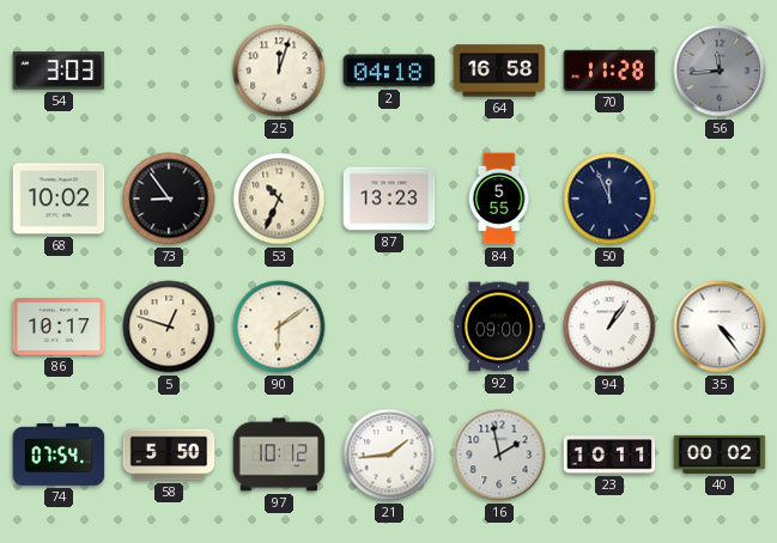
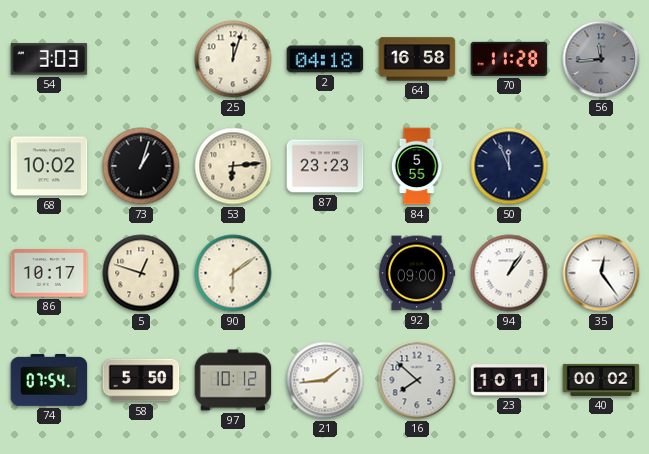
73: 8:54 -> 1:03 (141, 166)
53: 10:34 -> 6:14 (233, 166)
87: 13:23 -> 23:23 (325, 166)
35: 4:24 -> 12:24 (601, 273)
16: 1:58 -> 7:52 (417, 380)
